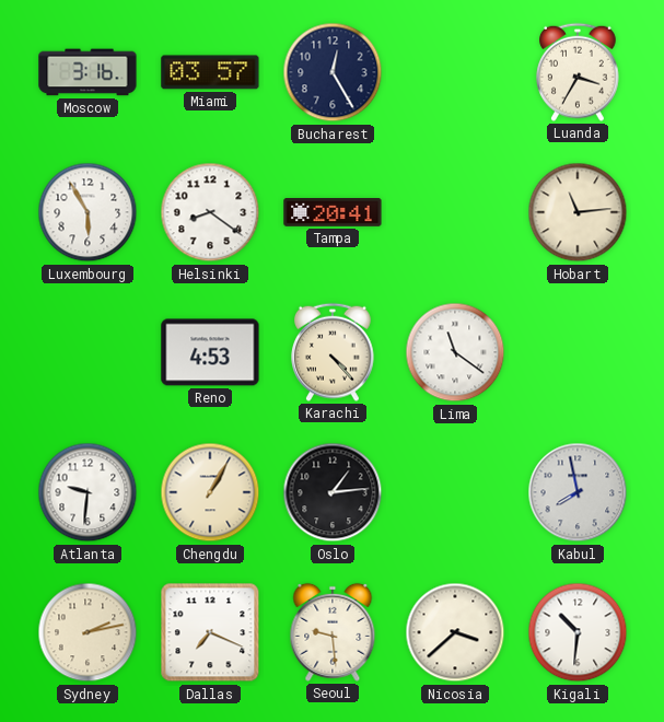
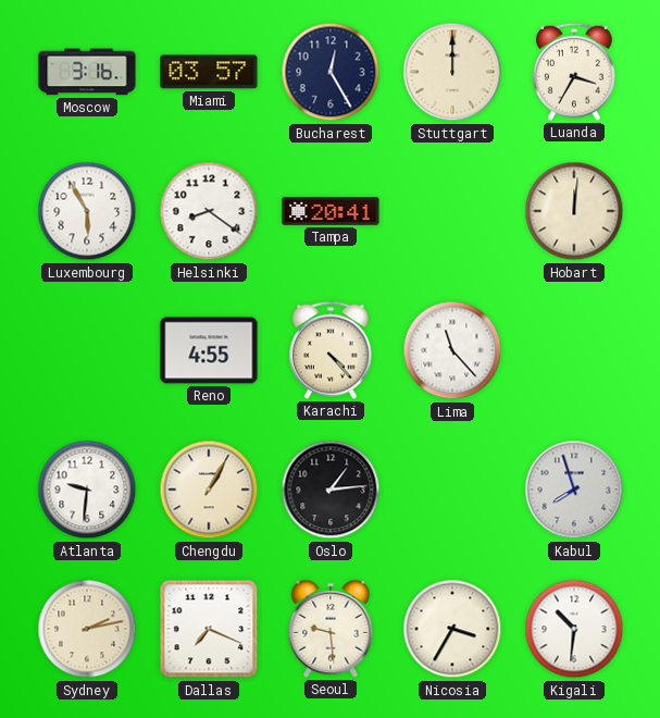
Stuttgart: none -> 12:00 (452, 72)
Hobart: 11:14 -> 12:01 (574, 211)
Reno: 4:53 -> 4:55 (209, 350)
Lima: 11:21 -> 11:23 (452, 350)
Kabul: 7:58 -> 7:57 (574, 490)
Nicosia: 3:38 -> 3:35 (452, 629)
